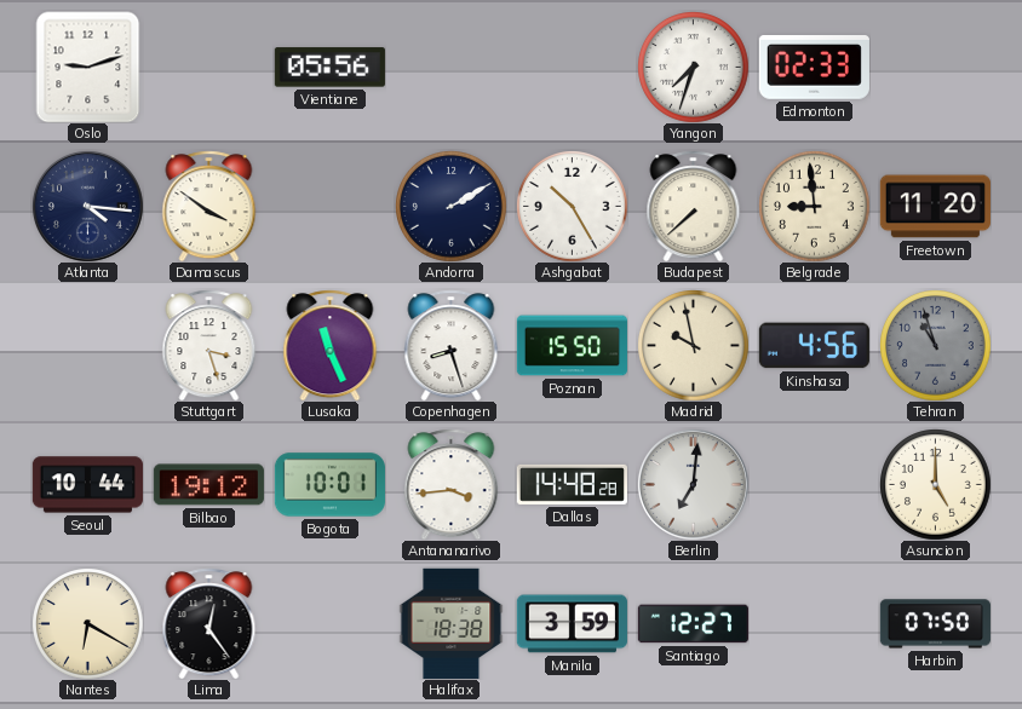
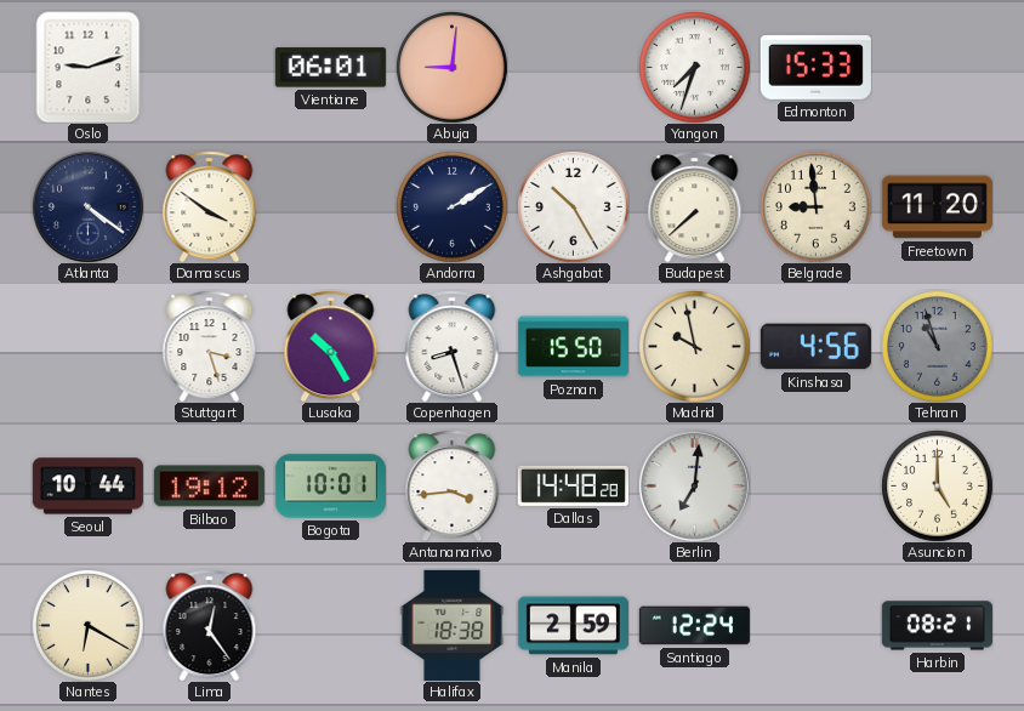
Vientiane: 05:56 -> 06:01 (330, 68)
Abuja: none -> 9:01 (453, 68)
Edmonton: 02:33 -> 15:33 (815, 68)
Atlanta: 4:16 -> 4:21 (87, 206)
Lusaka: 11:26 -> 10:25 (331, 346)
Manila: 3:59 -> 2:59 (573, 626)
Santiago: 12:27 -> 12:24 (694, 626)
Harbin: 07:50 -> 08:21 (937, 626)
